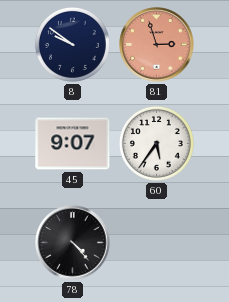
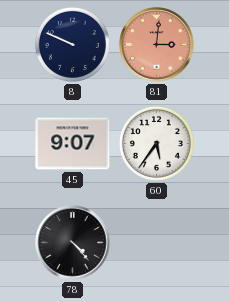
8: 9:51 -> 9:49 (72, 44)
81: 2:57 -> 3:01 (157, 45)
